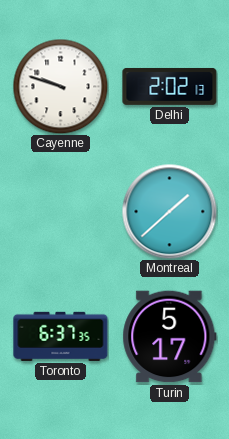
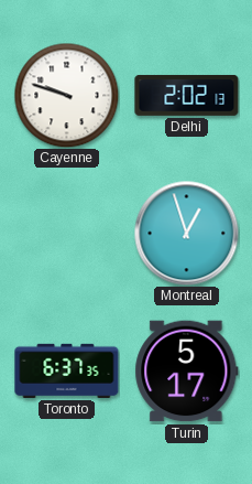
Montreal: 1:38 -> 12:57 (186, 233)
